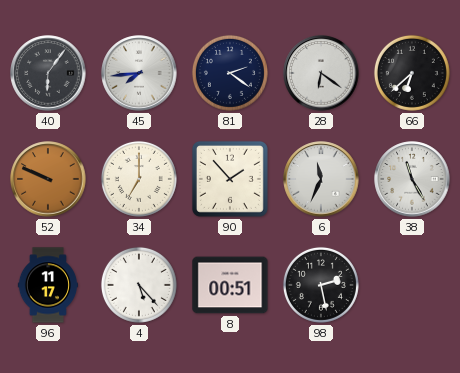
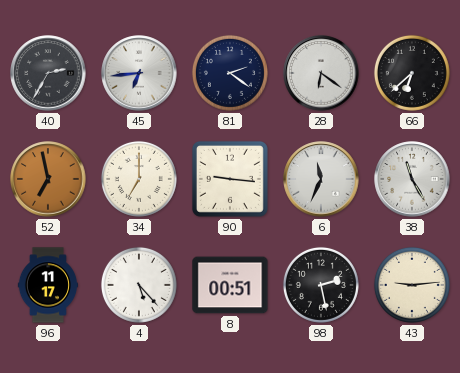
40: 6:06 -> 2:35 (48, 73)
45: 7:44 -> 6:44 (139, 73)
52: 9:49 -> 6:58 (48, 179)
90: 1:53 -> 9:16 (230, 179)
43: none -> 9:14 (412, 285)
